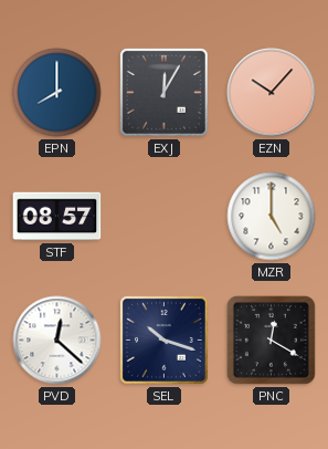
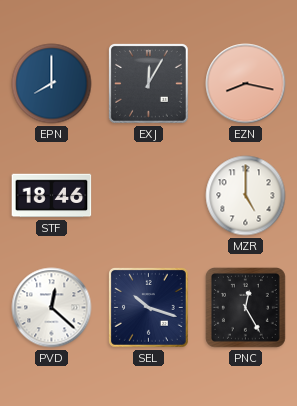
EZN: 10:07 -> 8:17 (246, 84)
STF: 08:57 -> 18:46 (52, 196)
PNC: 12:20 -> 12:25 (245, 307)
